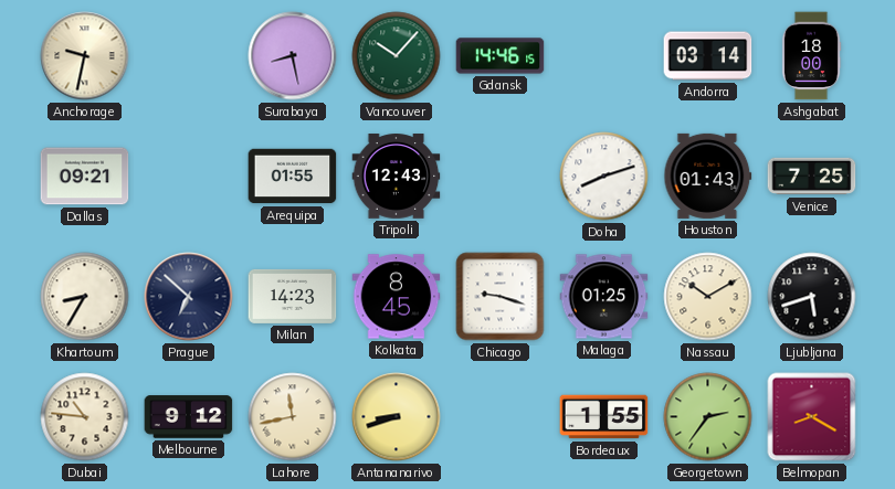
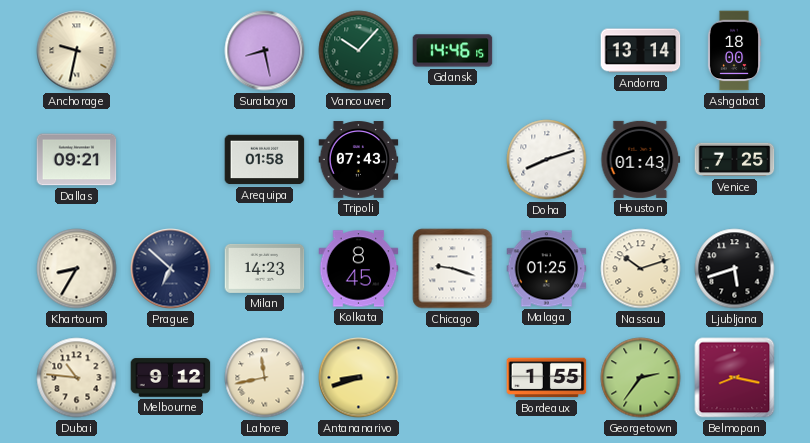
Andorra: 03:14 -> 13:14 (641, 51)
Arequipa: 01:55 -> 01:58 (265, 160)
Tripoli: 12:43 -> 07:43 (359, 160)
Nassau: 10:10 -> 10:12 (641, 269)
Belmopan: 8:20 -> 8:17 (735, 378)
